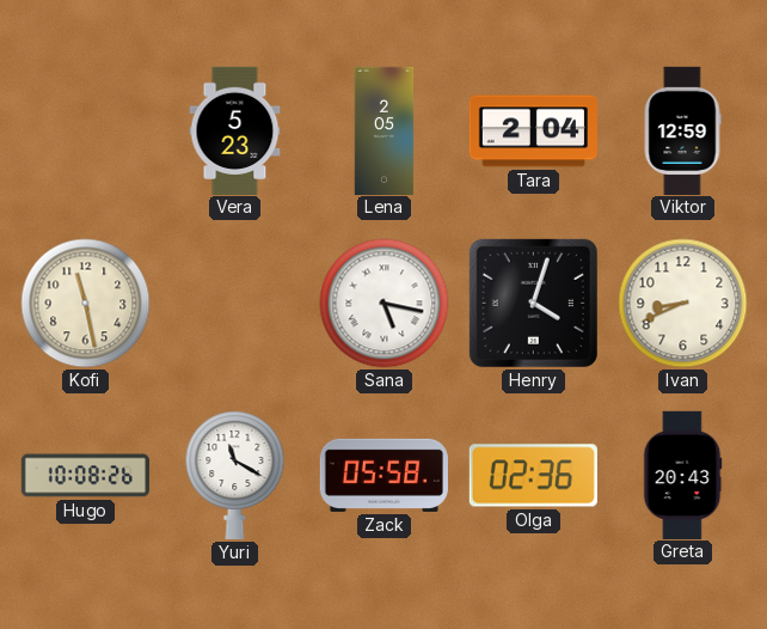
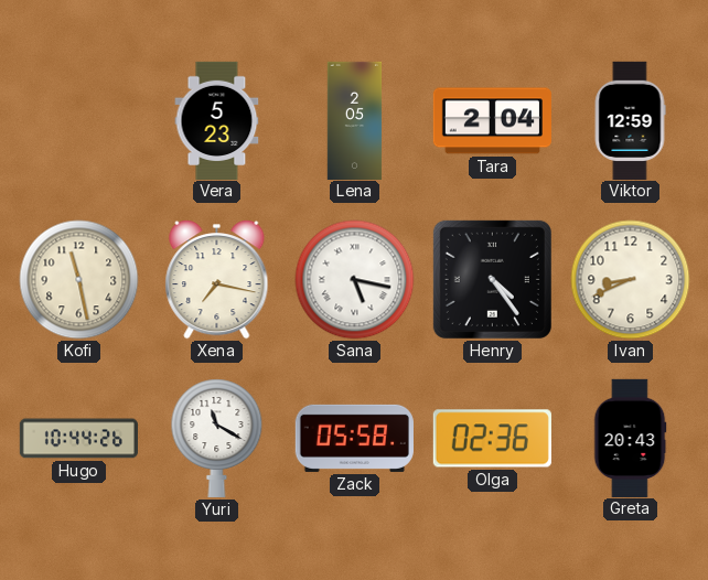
Xena: none -> 7:17 (217, 280)
Henry: 4:03 -> 4:24 (492, 279)
Hugo: 10:08 -> 10:44 (78, 439)
